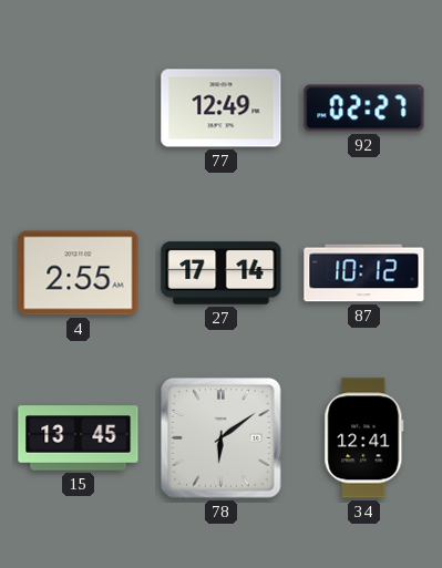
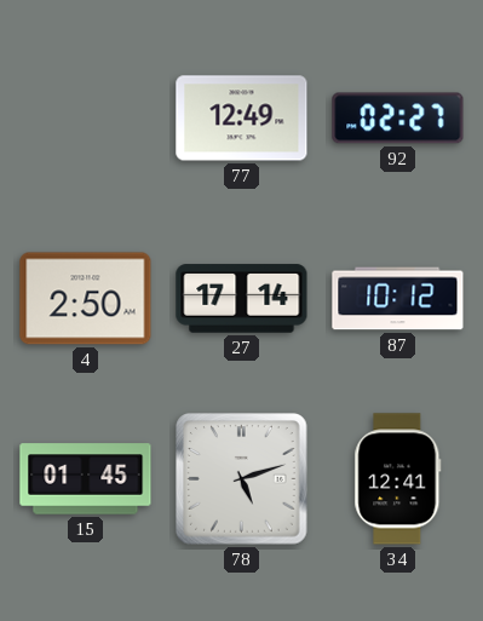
4: 2:55 -> 2:50 (86, 299)
15: 13:45 -> 01:45 (86, 479)
78: 6:09 -> 5:12 (242, 479)
